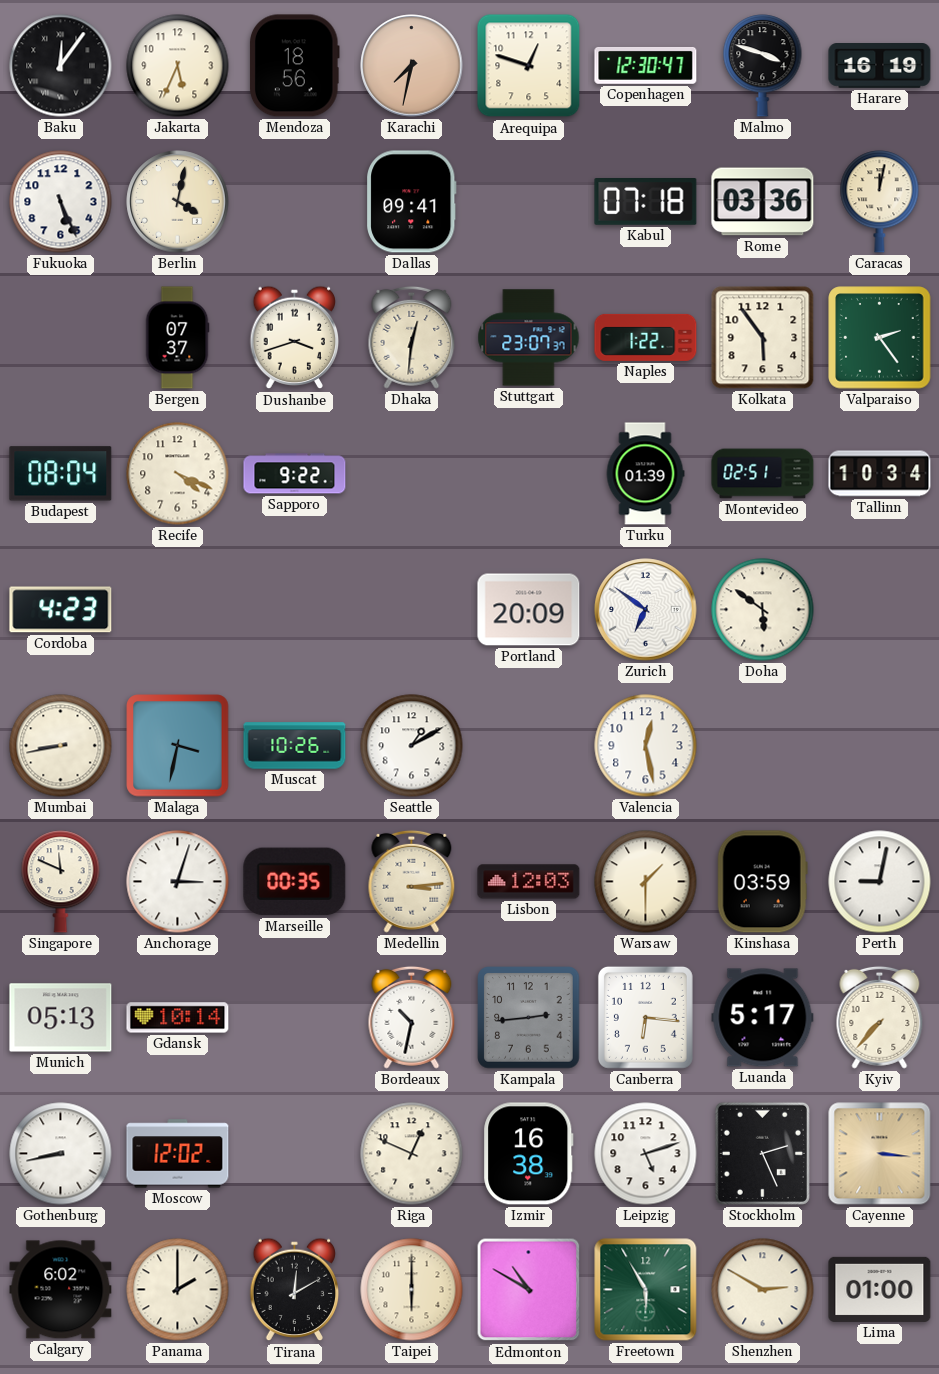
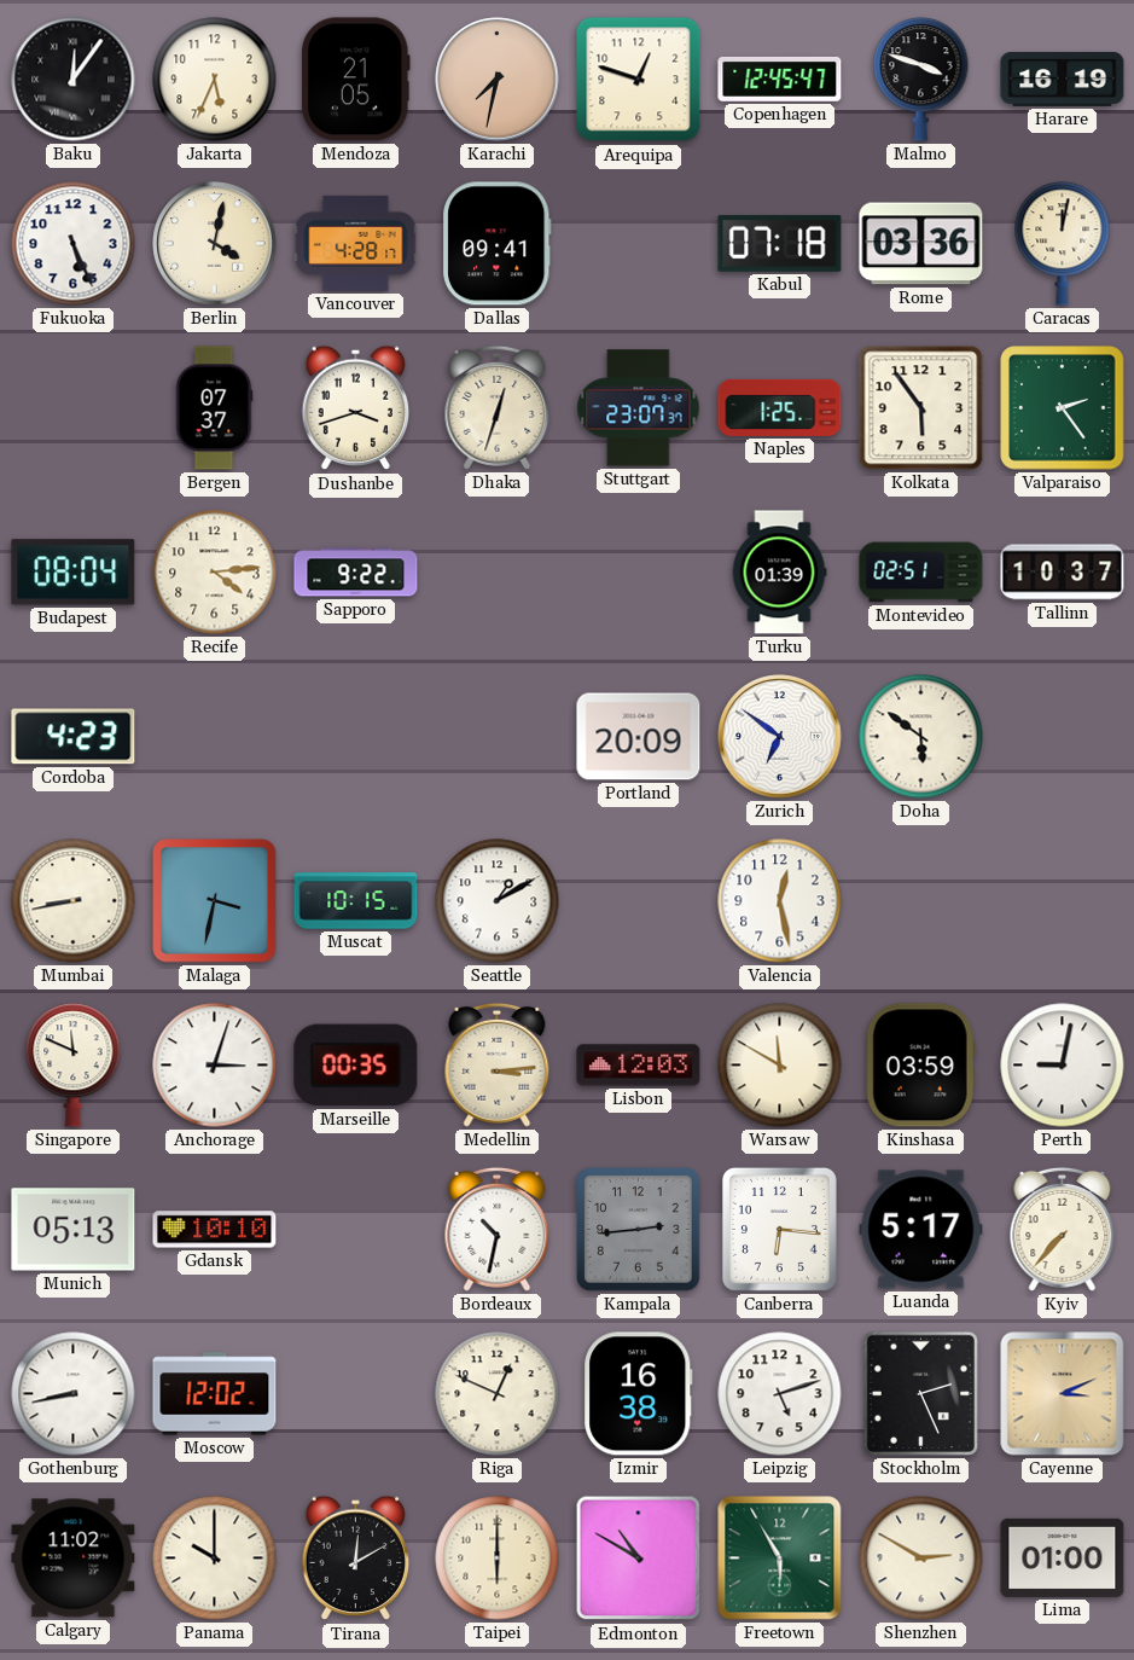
Mendoza: 18:56 -> 21:05 (355, 80)
Copenhagen: 12:30 -> 12:45 (780, 80)
Vancouver: none -> 4:28 (356, 243)
Dhaka: 12:31 -> 12:33 (498, 407)
Naples: 1:22 -> 1:25 (780, 407)
Recife: 4:19 -> 4:14 (215, 573)
Tallinn: 10:34 -> 10:37 (1063, 573)
Muscat: 10:26 -> 10:15 (356, 901)
Warsaw: 1:30 -> 11:50 (780, 1066)
Gdansk: 10:14 -> 10:10 (215, 1230)
Cayenne: 3:16 -> 3:11 (1063, 1394)
Calgary: 6:02 -> 11:02 (74, 1559)
Panama: 2:00 -> 10:00 (215, 1559)
